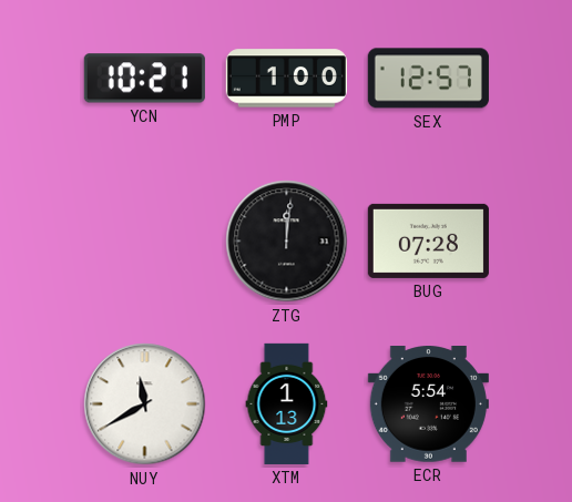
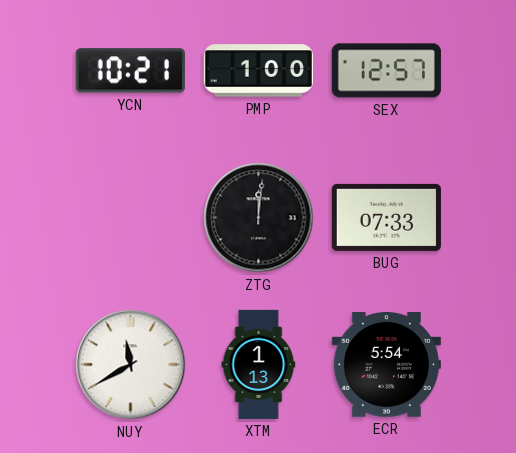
BUG: 07:28 -> 07:33 (386, 217)
